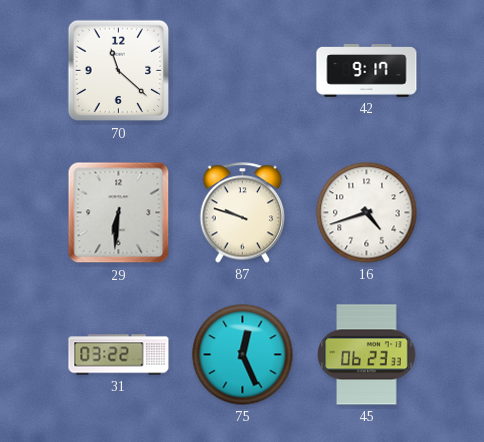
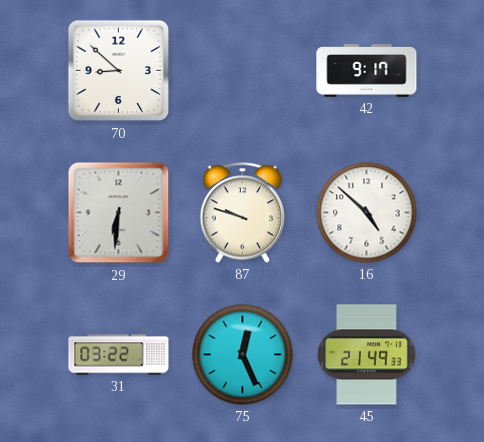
70: 11:22 -> 8:52 (119, 71)
16: 4:42 -> 4:52 (367, 213)
45: 06:23 -> 21:49 (367, 355)
